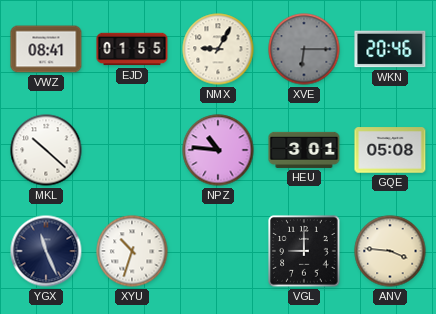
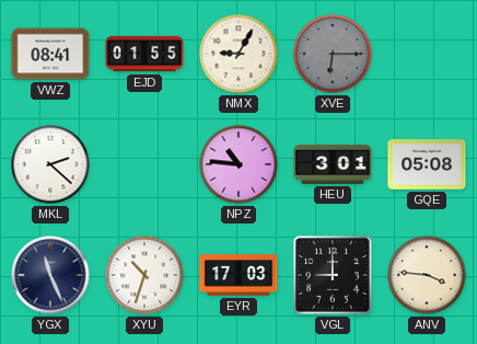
WKN: 20:46 -> none (390, 49)
MKL: 10:22 -> 2:22 (50, 164)
EYR: none -> 17:03 (238, 275)
